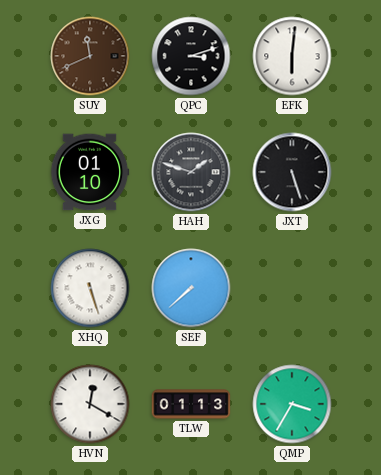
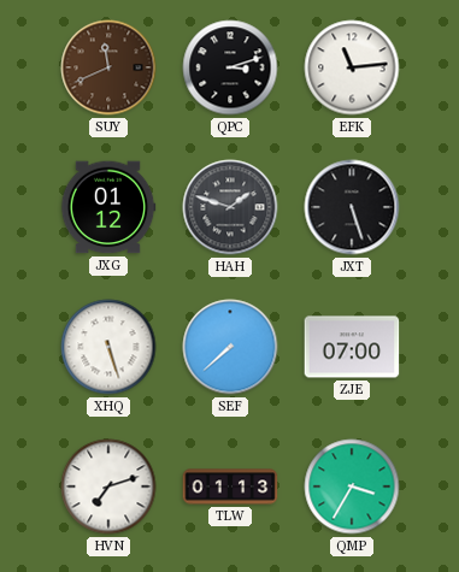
EFK: 6:01 -> 11:14 (352, 67)
JXG: 01:10 -> 01:12 (108, 207)
ZJE: none -> 07:00 (352, 347)
HVN: 12:20 -> 7:12 (108, 487)
